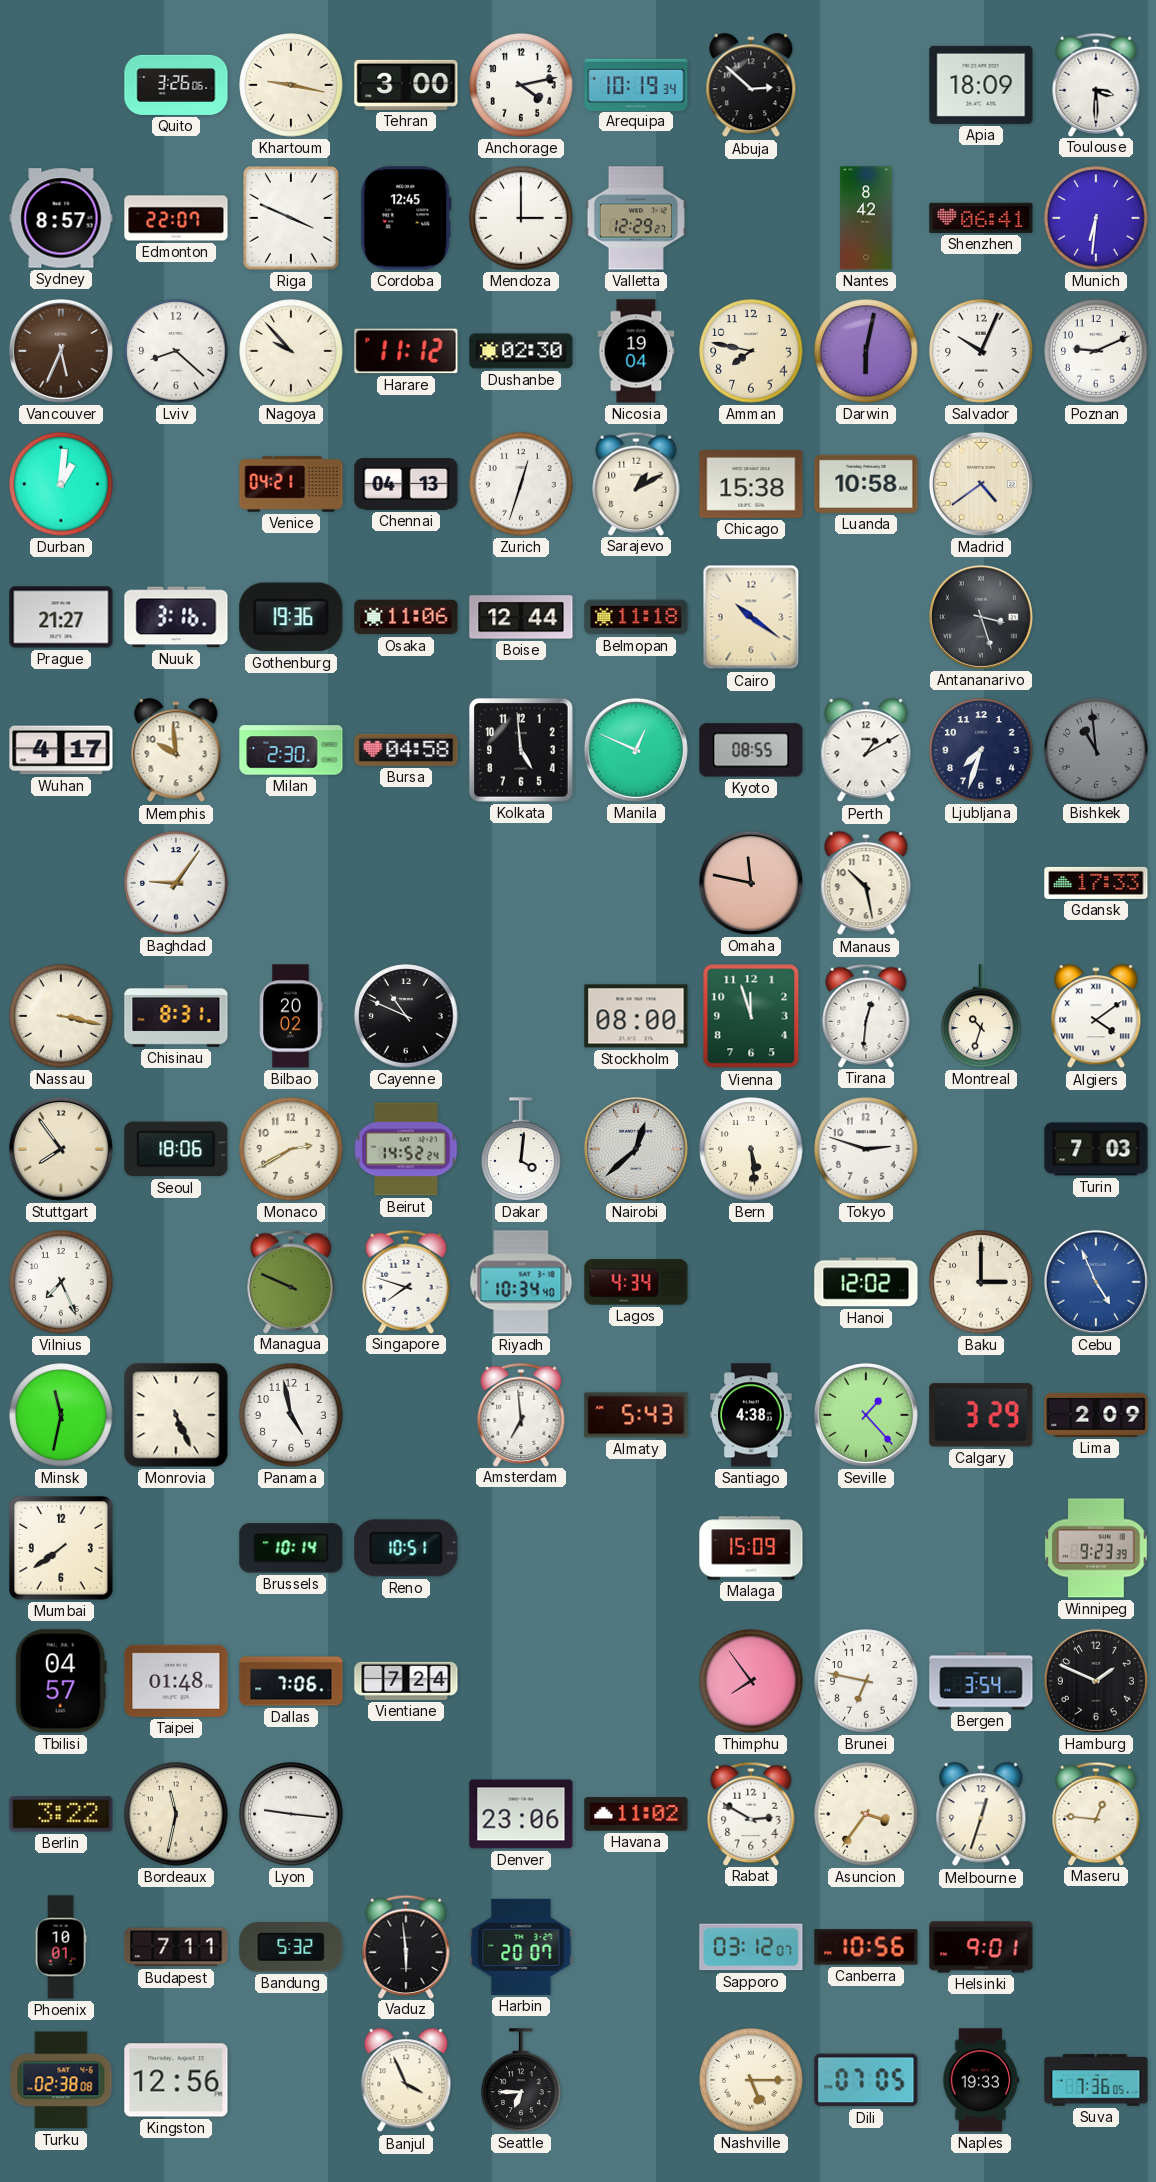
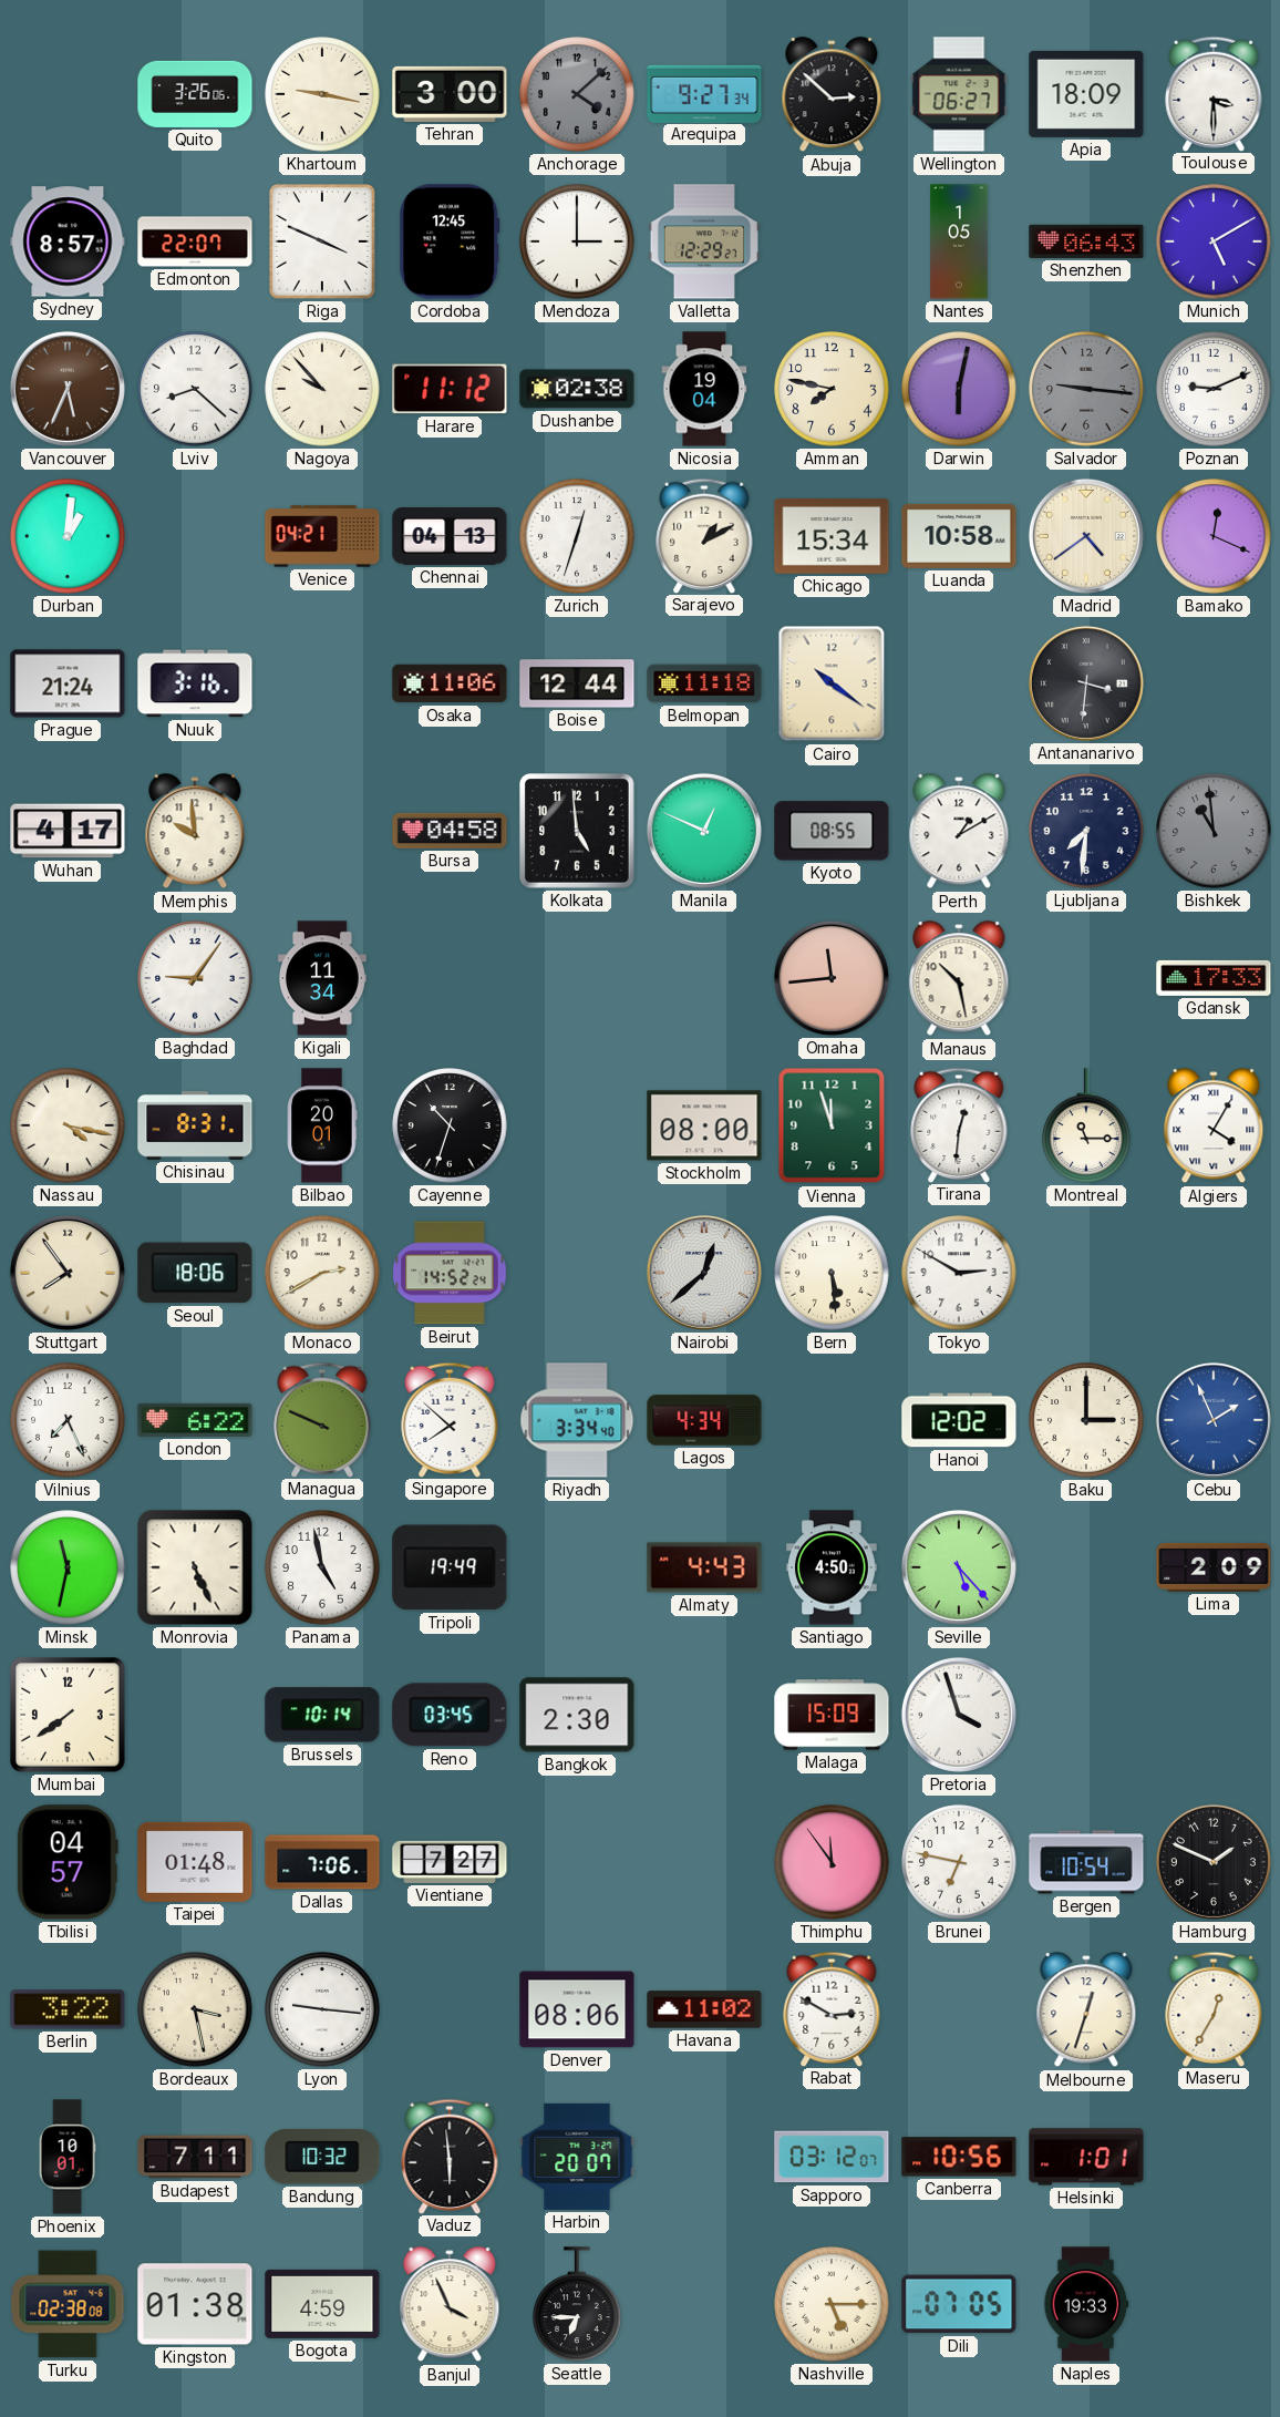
Anchorage: 4:13 -> 4:08 (577, 94)
Anchorage dial: white -> grey (577, 94)
Arequipa: 10:19 -> 9:27 (704, 93)
Wellington: none -> 06:27 (959, 94)
Nantes: 8:42 -> 1:05 (959, 241)
Shenzhen: 06:41 -> 06:43 (1086, 241)
Munich: 6:31 -> 5:10 (1214, 241)
Dushanbe: 02:30 -> 02:38 (577, 389)
Salvador: 10:04 -> 9:16 (1086, 389)
Salvador dial: white -> grey (1086, 389)
Chicago: 15:38 -> 15:34 (832, 536)
Bamako: none -> 12:19 (1214, 536)
Prague: 21:27 -> 21:24 (68, 683)
Gothenburg: 19:36 -> none (291, 617)
Antananarivo: 3:27 -> 3:31 (1086, 683)
Milan: 2:30 -> none (291, 750)
Ljubljana: 7:33 -> 7:31 (1086, 831)
Kigali: none -> 11:34 (322, 978)
Omaha: 11:47 -> 11:44 (832, 978)
Nassau: 3:17 -> 4:17 (68, 1125)
Bilbao: 20:02 -> 20:01 (322, 1125)
Cayenne: 10:49 -> 10:33 (450, 1125)
Montreal: 10:33 -> 11:15 (1086, 1125)
Algiers: 4:09 -> 4:05 (1214, 1127)
Dakar: 4:01 -> none (521, 1149)
Tokyo: 2:48 -> 2:50 (959, 1273)
Turin: 7:03 -> none (1096, 1149)
London: none -> 6:22 (195, 1420)
Singapore: 7:48 -> 7:52 (450, 1419)
Riyadh: 10:34 -> 3:34 (577, 1420)
Cebu: 4:56 -> 1:56 (1214, 1420)
Tripoli: none -> 19:49 (450, 1567)
Amsterdam: 6:59 -> none (521, 1414)
Almaty: 5:43 -> 4:43 (704, 1567)
Santiago: 4:38 -> 4:50 (832, 1567)
Seville: 1:23 -> 5:23 (959, 1567)
Calgary: 3:29 -> none (981, 1415)
Reno: 10:51 -> 03:45 (450, 1715)
Bangkok: none -> 2:30 (577, 1715)
Pretoria: none -> 3:57 (959, 1715)
Winnipeg: 9:23 -> none (1096, 1548)
Vientiane: 7:24 -> 7:27 (450, 1862)
Thimphu: 7:54 -> 11:54 (832, 1862)
Bergen: 3:54 -> 10:54 (1086, 1862)
Bordeaux: 11:32 -> 3:28 (195, 2009)
Denver: 23:06 -> 08:06 (577, 2009)
Asuncion: 3:36 -> none (866, 1814)
Maseru: 12:46 -> 12:35 (1214, 2008)
Bandung: 5:32 -> 10:32 (322, 2157)
Helsinki: 9:01 -> 1:01 (1086, 2157)
Kingston: 12:56 -> 01:38 (195, 2304)
Bogota: none -> 4:59 (322, 2304)
Suva: 7:36 -> none (1096, 2080)
